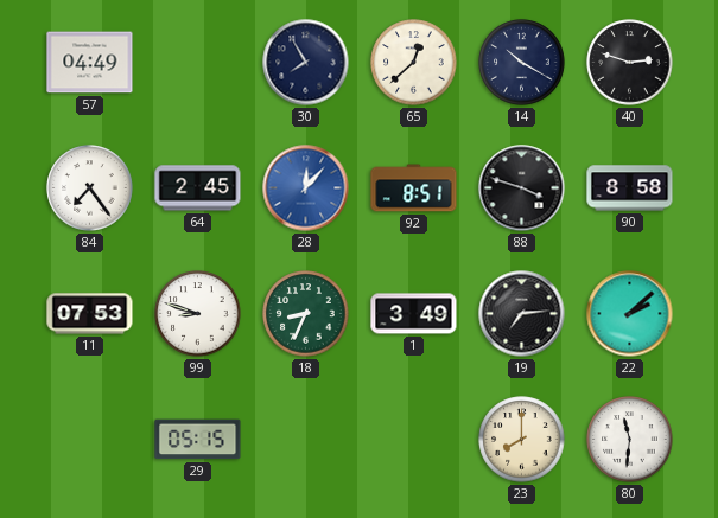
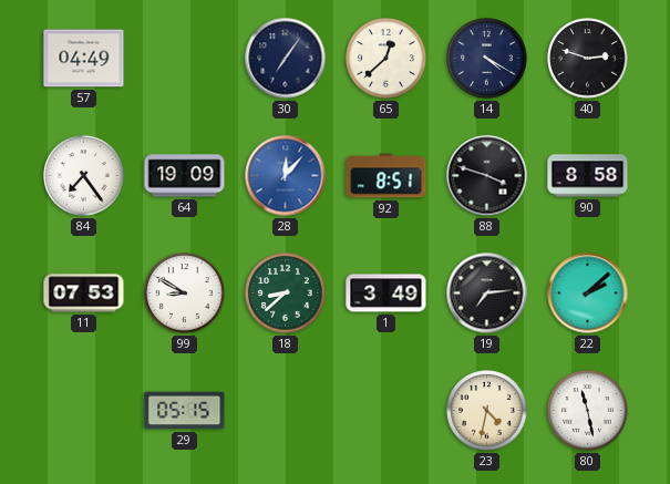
30: 7:55 -> 7:06 (286, 59)
14: 10:20 -> 4:20 (487, 59)
64: 2:45 -> 19:09 (185, 176)
99: 8:48 -> 8:50 (185, 294)
18: 8:34 -> 8:38 (286, 294)
23: 8:00 -> 4:32 (487, 411)
80: 11:31 -> 11:28 (588, 411)
